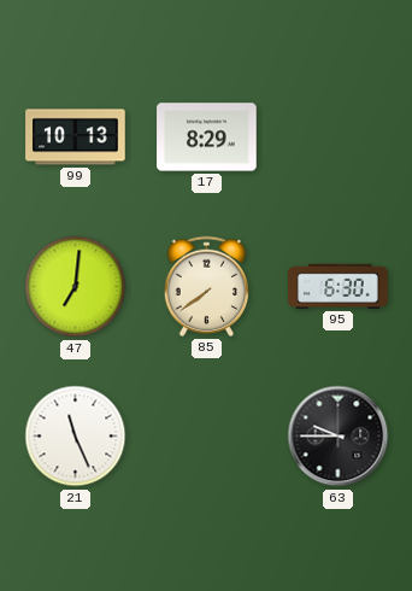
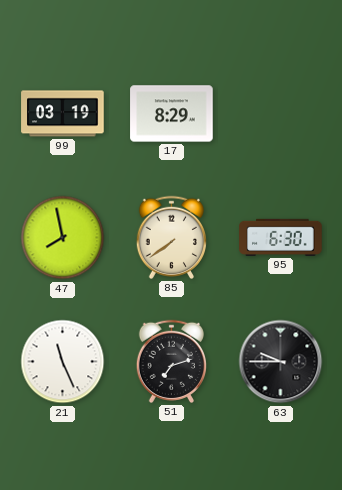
99: 10:13 -> 03:19 (63, 114)
47: 7:01 -> 7:58 (63, 238)
51: none -> 7:12 (171, 361)
